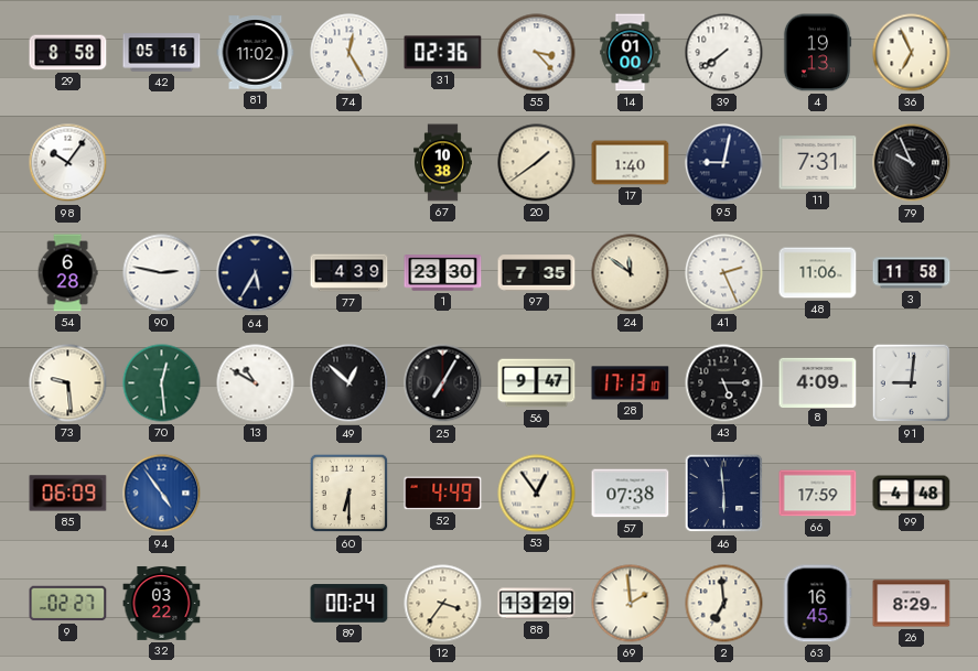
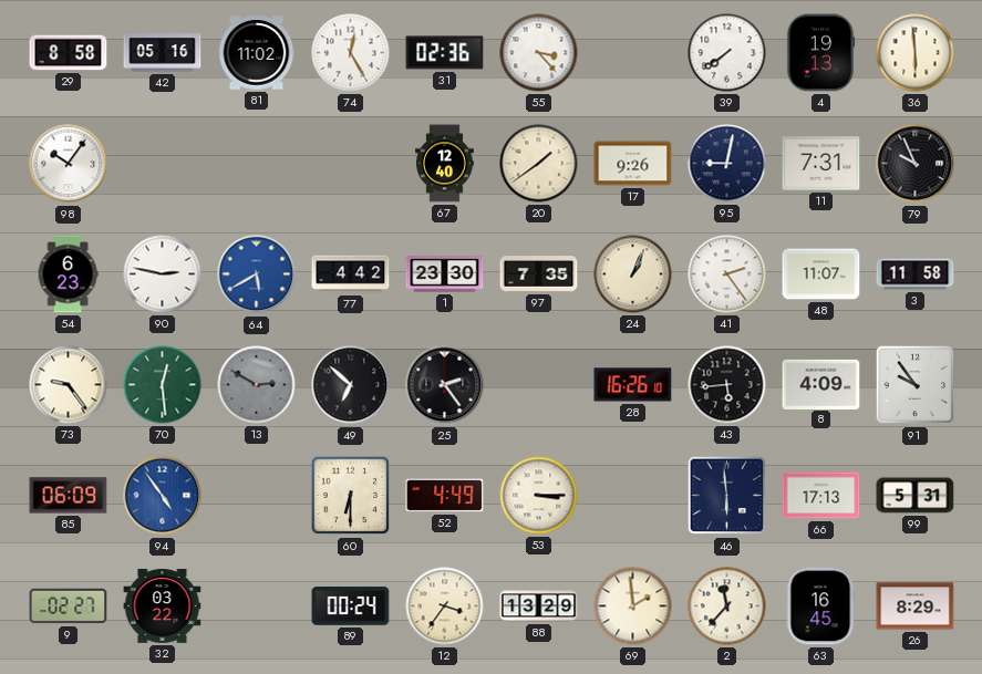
14: 01:00 -> none (631, 53)
36: 6:56 -> 5:59 (916, 53)
67: 10:38 -> 12:40 (445, 164)
17: 1:40 -> 9:26 (633, 164)
54: 6:28 -> 6:23 (68, 274)
64: 5:35 -> 5:40 (257, 274)
64 dial: navy -> blue (257, 274)
77: 4:39 -> 4:42 (351, 274)
24: 11:51 -> 1:04 (633, 274)
41: 2:26 -> 2:24 (727, 274)
48: 11:06 -> 11:07 (821, 274)
73: 9:29 -> 9:24 (69, 385)
13: 10:50 -> 2:50 (257, 385)
13 dial: white -> grey (257, 385)
49: 12:52 -> 6:52 (351, 385)
25: 7:05 -> 2:24 (445, 385)
56: 9:47 -> none (537, 383)
28: 17:13 -> 16:26 (633, 385)
43: 5:15 -> 5:44 (727, 385)
91: 9:01 -> 9:54 (916, 385)
53: 12:54 -> 3:15 (539, 496)
57: 07:38 -> none (631, 494)
66: 17:59 -> 17:13 (821, 496)
99: 4:48 -> 5:31 (916, 496)
2: 6:59 -> 11:37 (727, 606)
